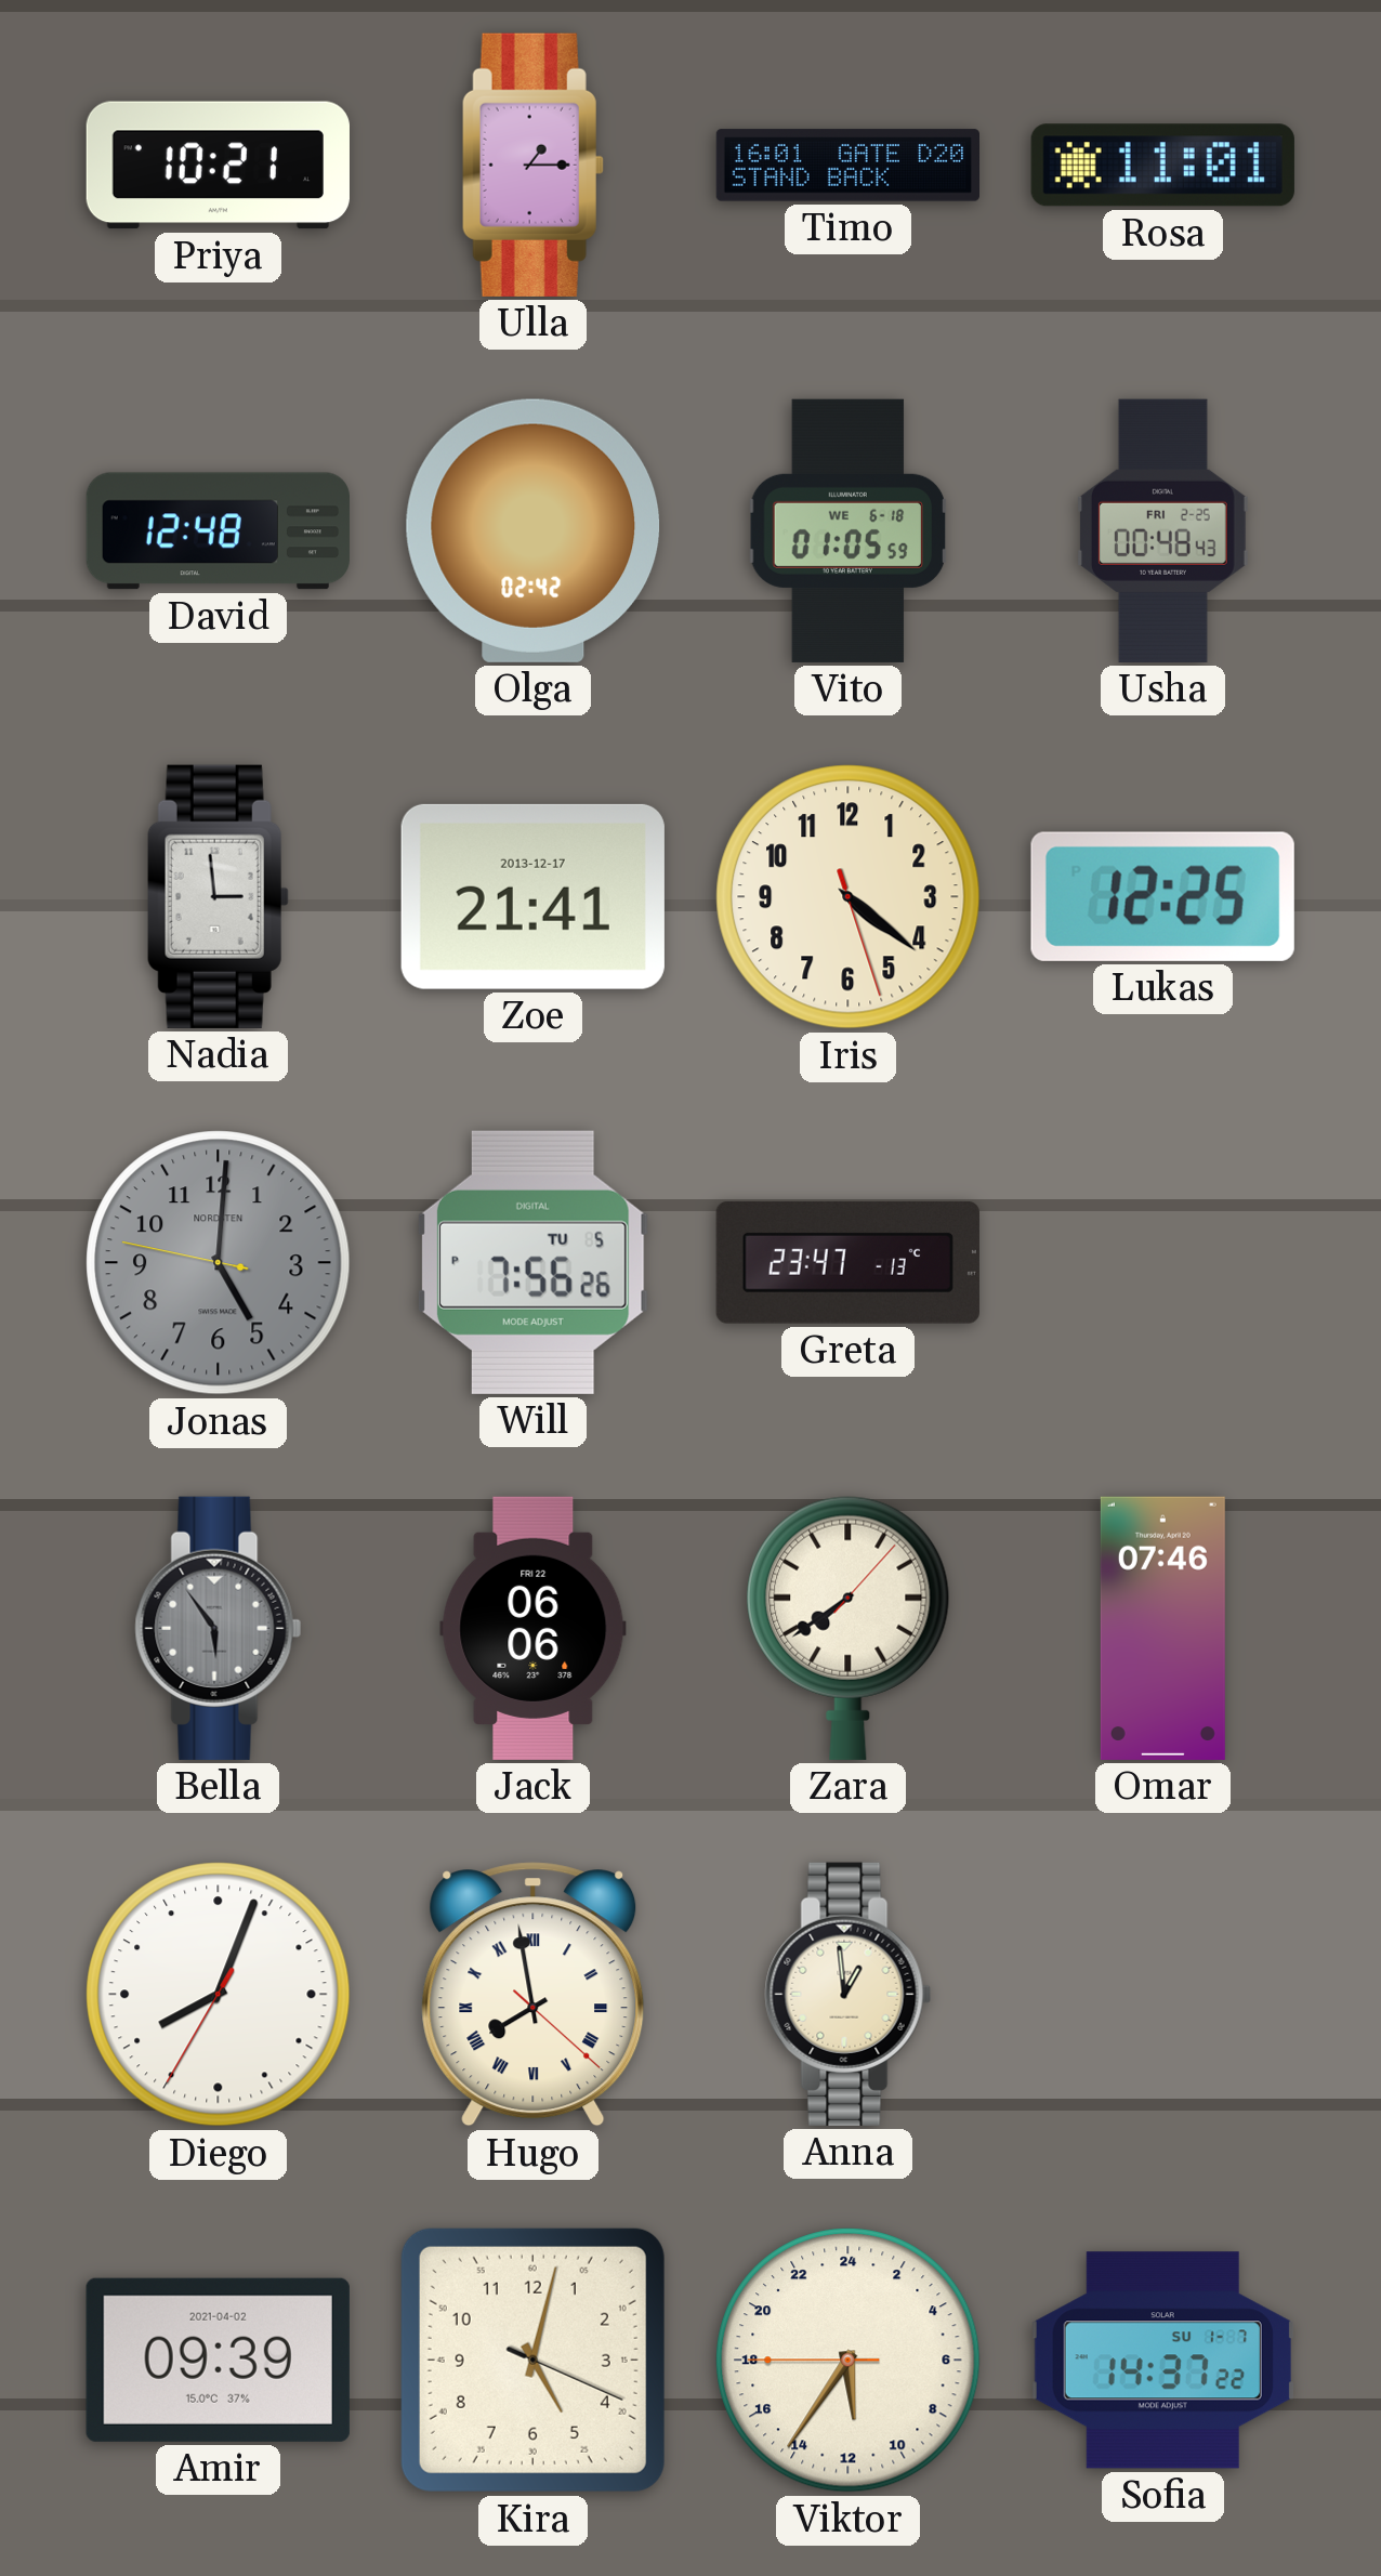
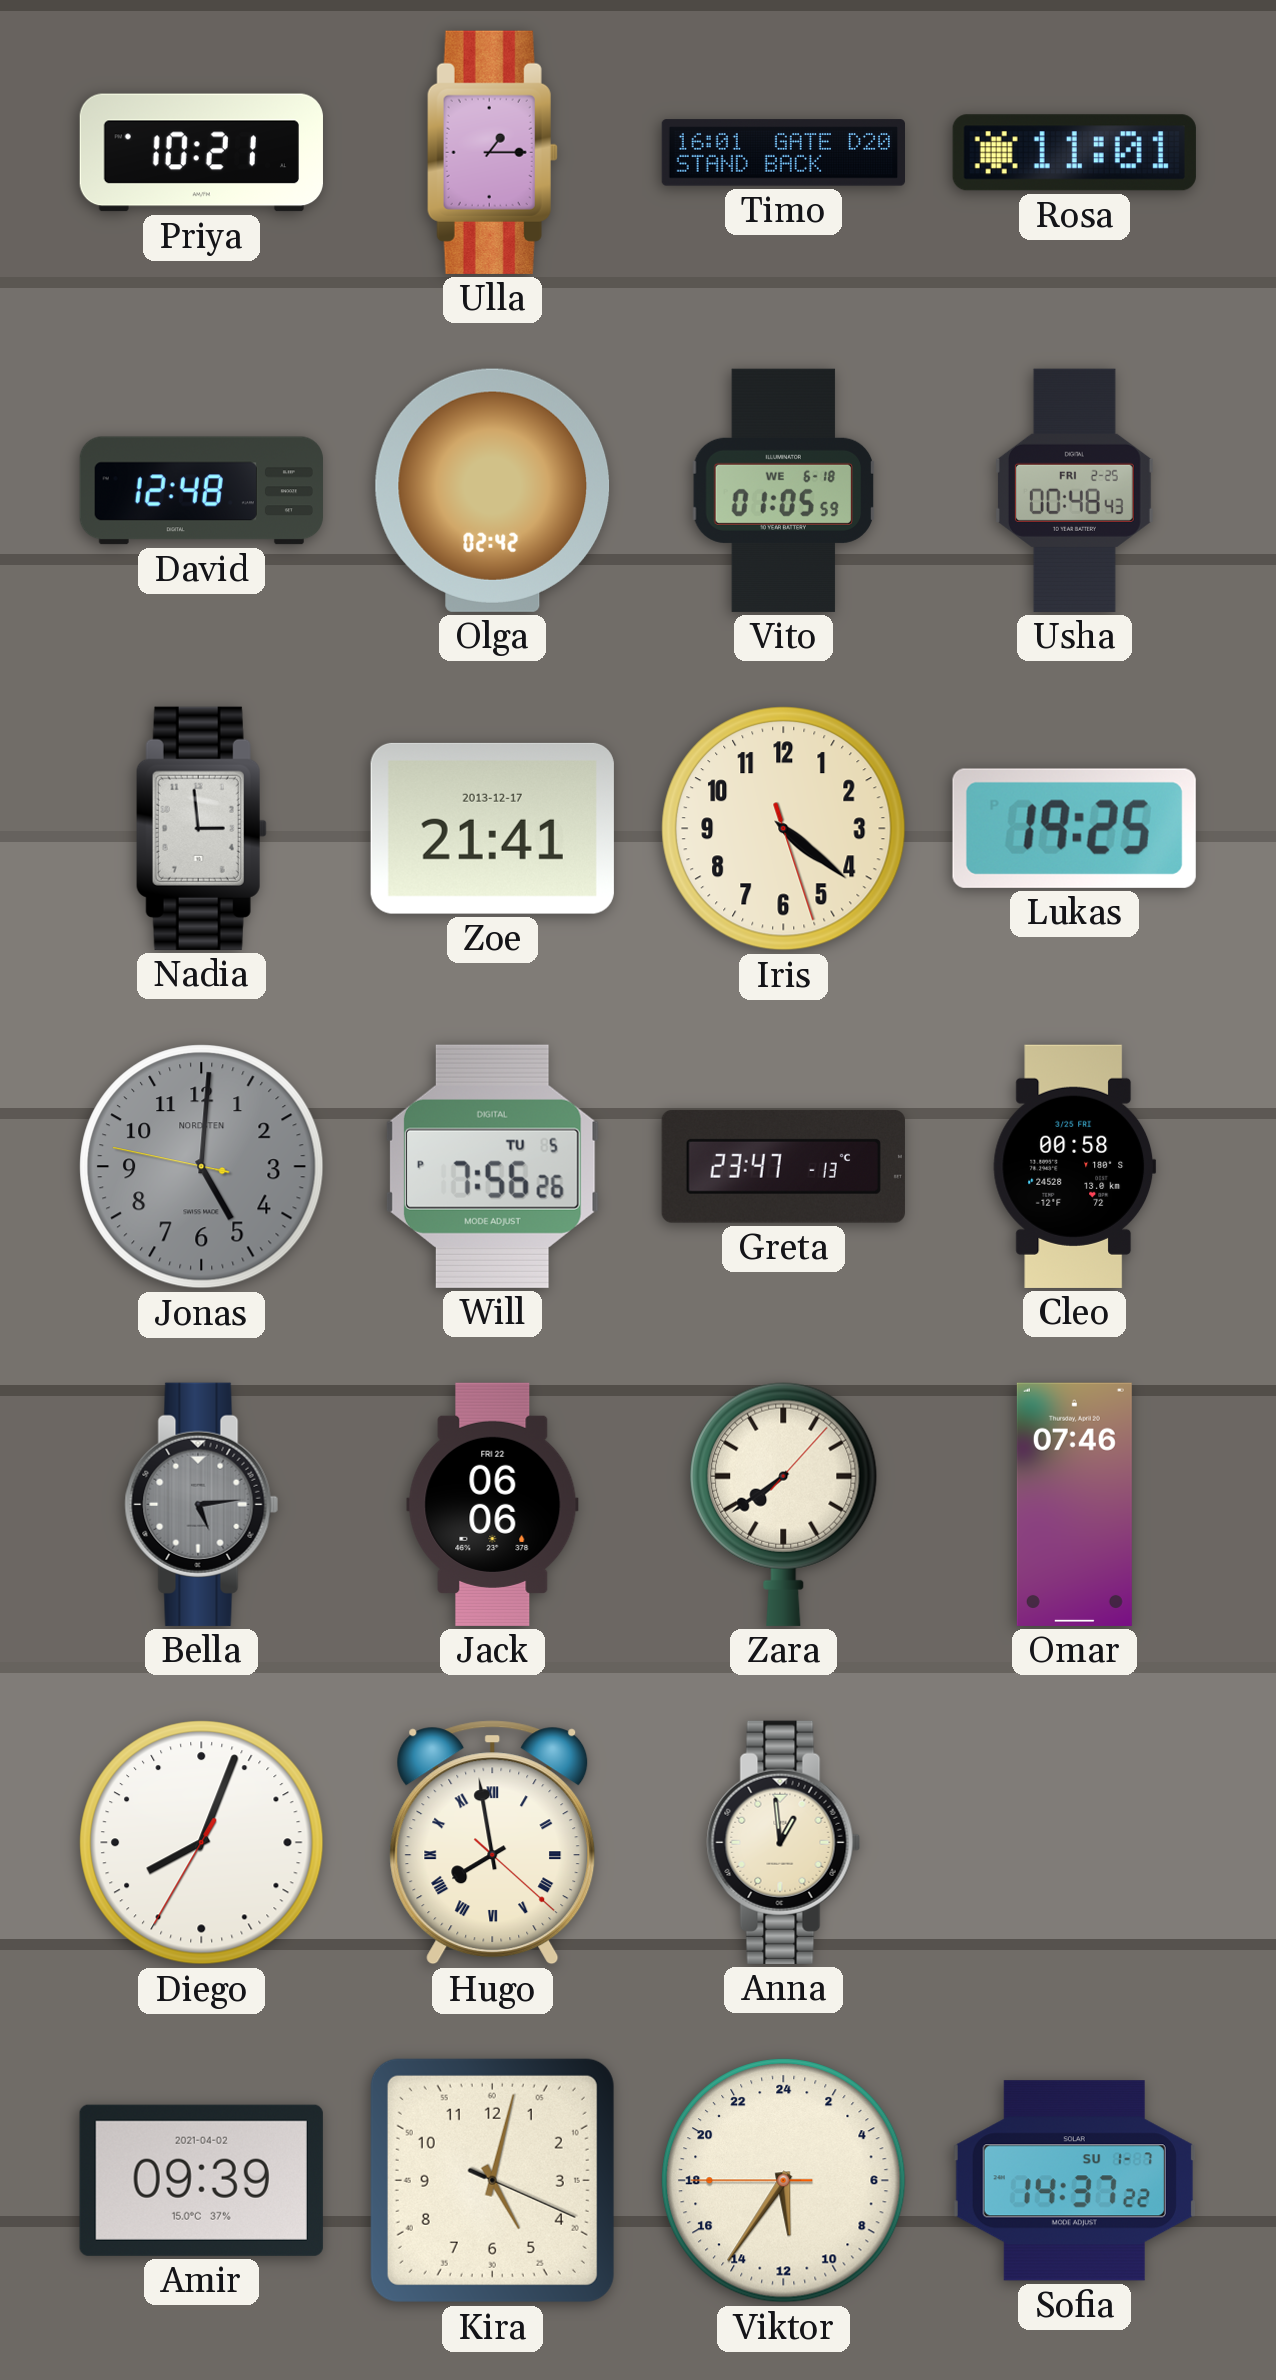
Lukas: 12:25 -> 19:25 (1074, 828)
Cleo: none -> 00:58 (1075, 1166)
Bella: 5:54 -> 5:14 (202, 1504)
